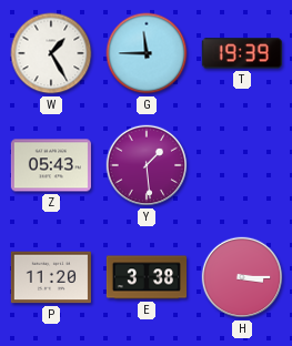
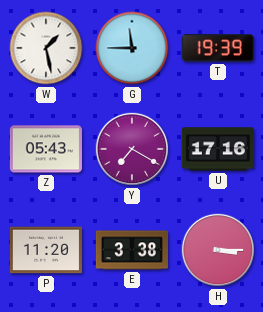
W: 1:25 -> 1:28 (46, 48)
Y: 1:29 -> 7:20 (132, 149)
U: none -> 17:16 (218, 149)
